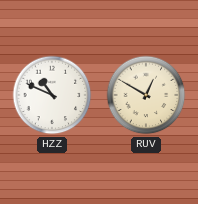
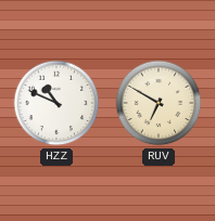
RUV: 12:50 -> 6:50 (159, 103)
